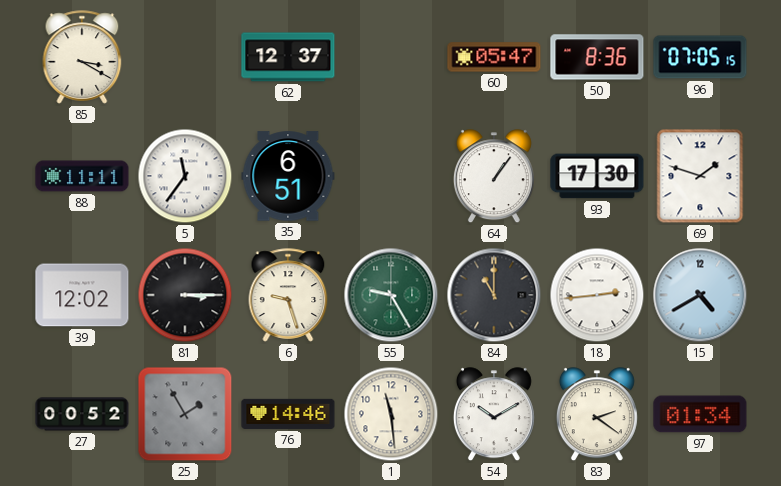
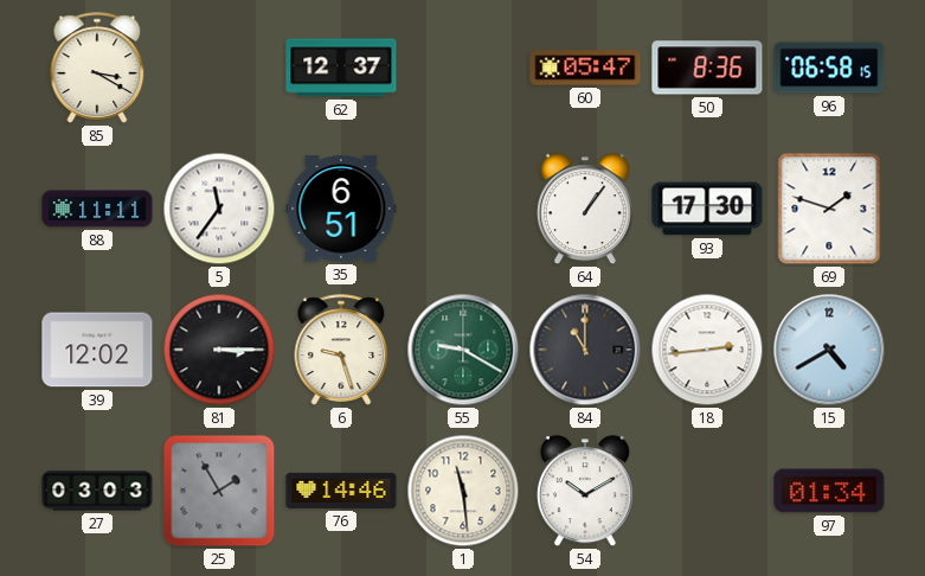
96: 07:05 -> 06:58 (829, 68)
55: 9:25 -> 9:20 (463, 350)
27: 00:52 -> 03:03 (97, 491)
83: 2:21 -> none (597, 415)
